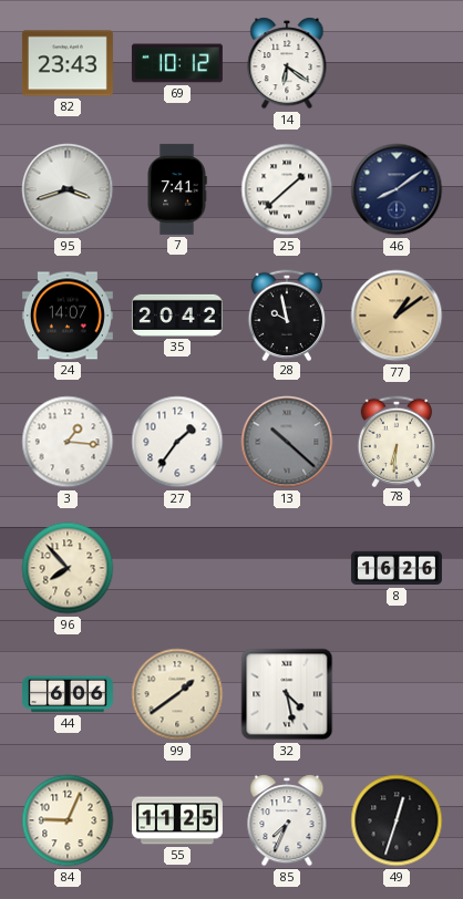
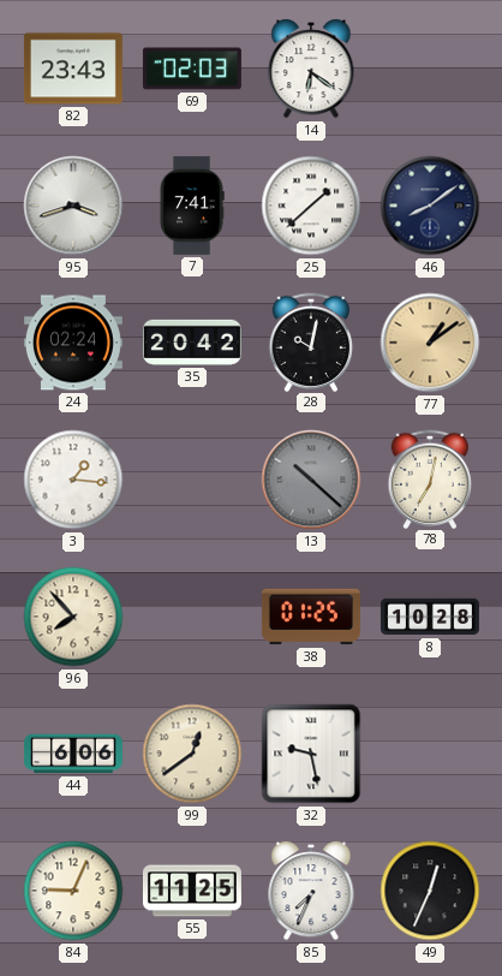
69: 10:12 -> 02:03 (192, 69)
24: 14:07 -> 02:24 (73, 343)
28: 9:58 -> 10:02 (311, 341)
27: 1:36 -> none (177, 442)
78: 6:31 -> 7:02 (430, 478)
38: none -> 01:25 (311, 617)
8: 16:26 -> 10:28 (430, 617)
99: 1:39 -> 12:39 (192, 754)
32: 4:28 -> 9:28 (311, 754)
49: 12:33 -> 12:34 (430, 891)
